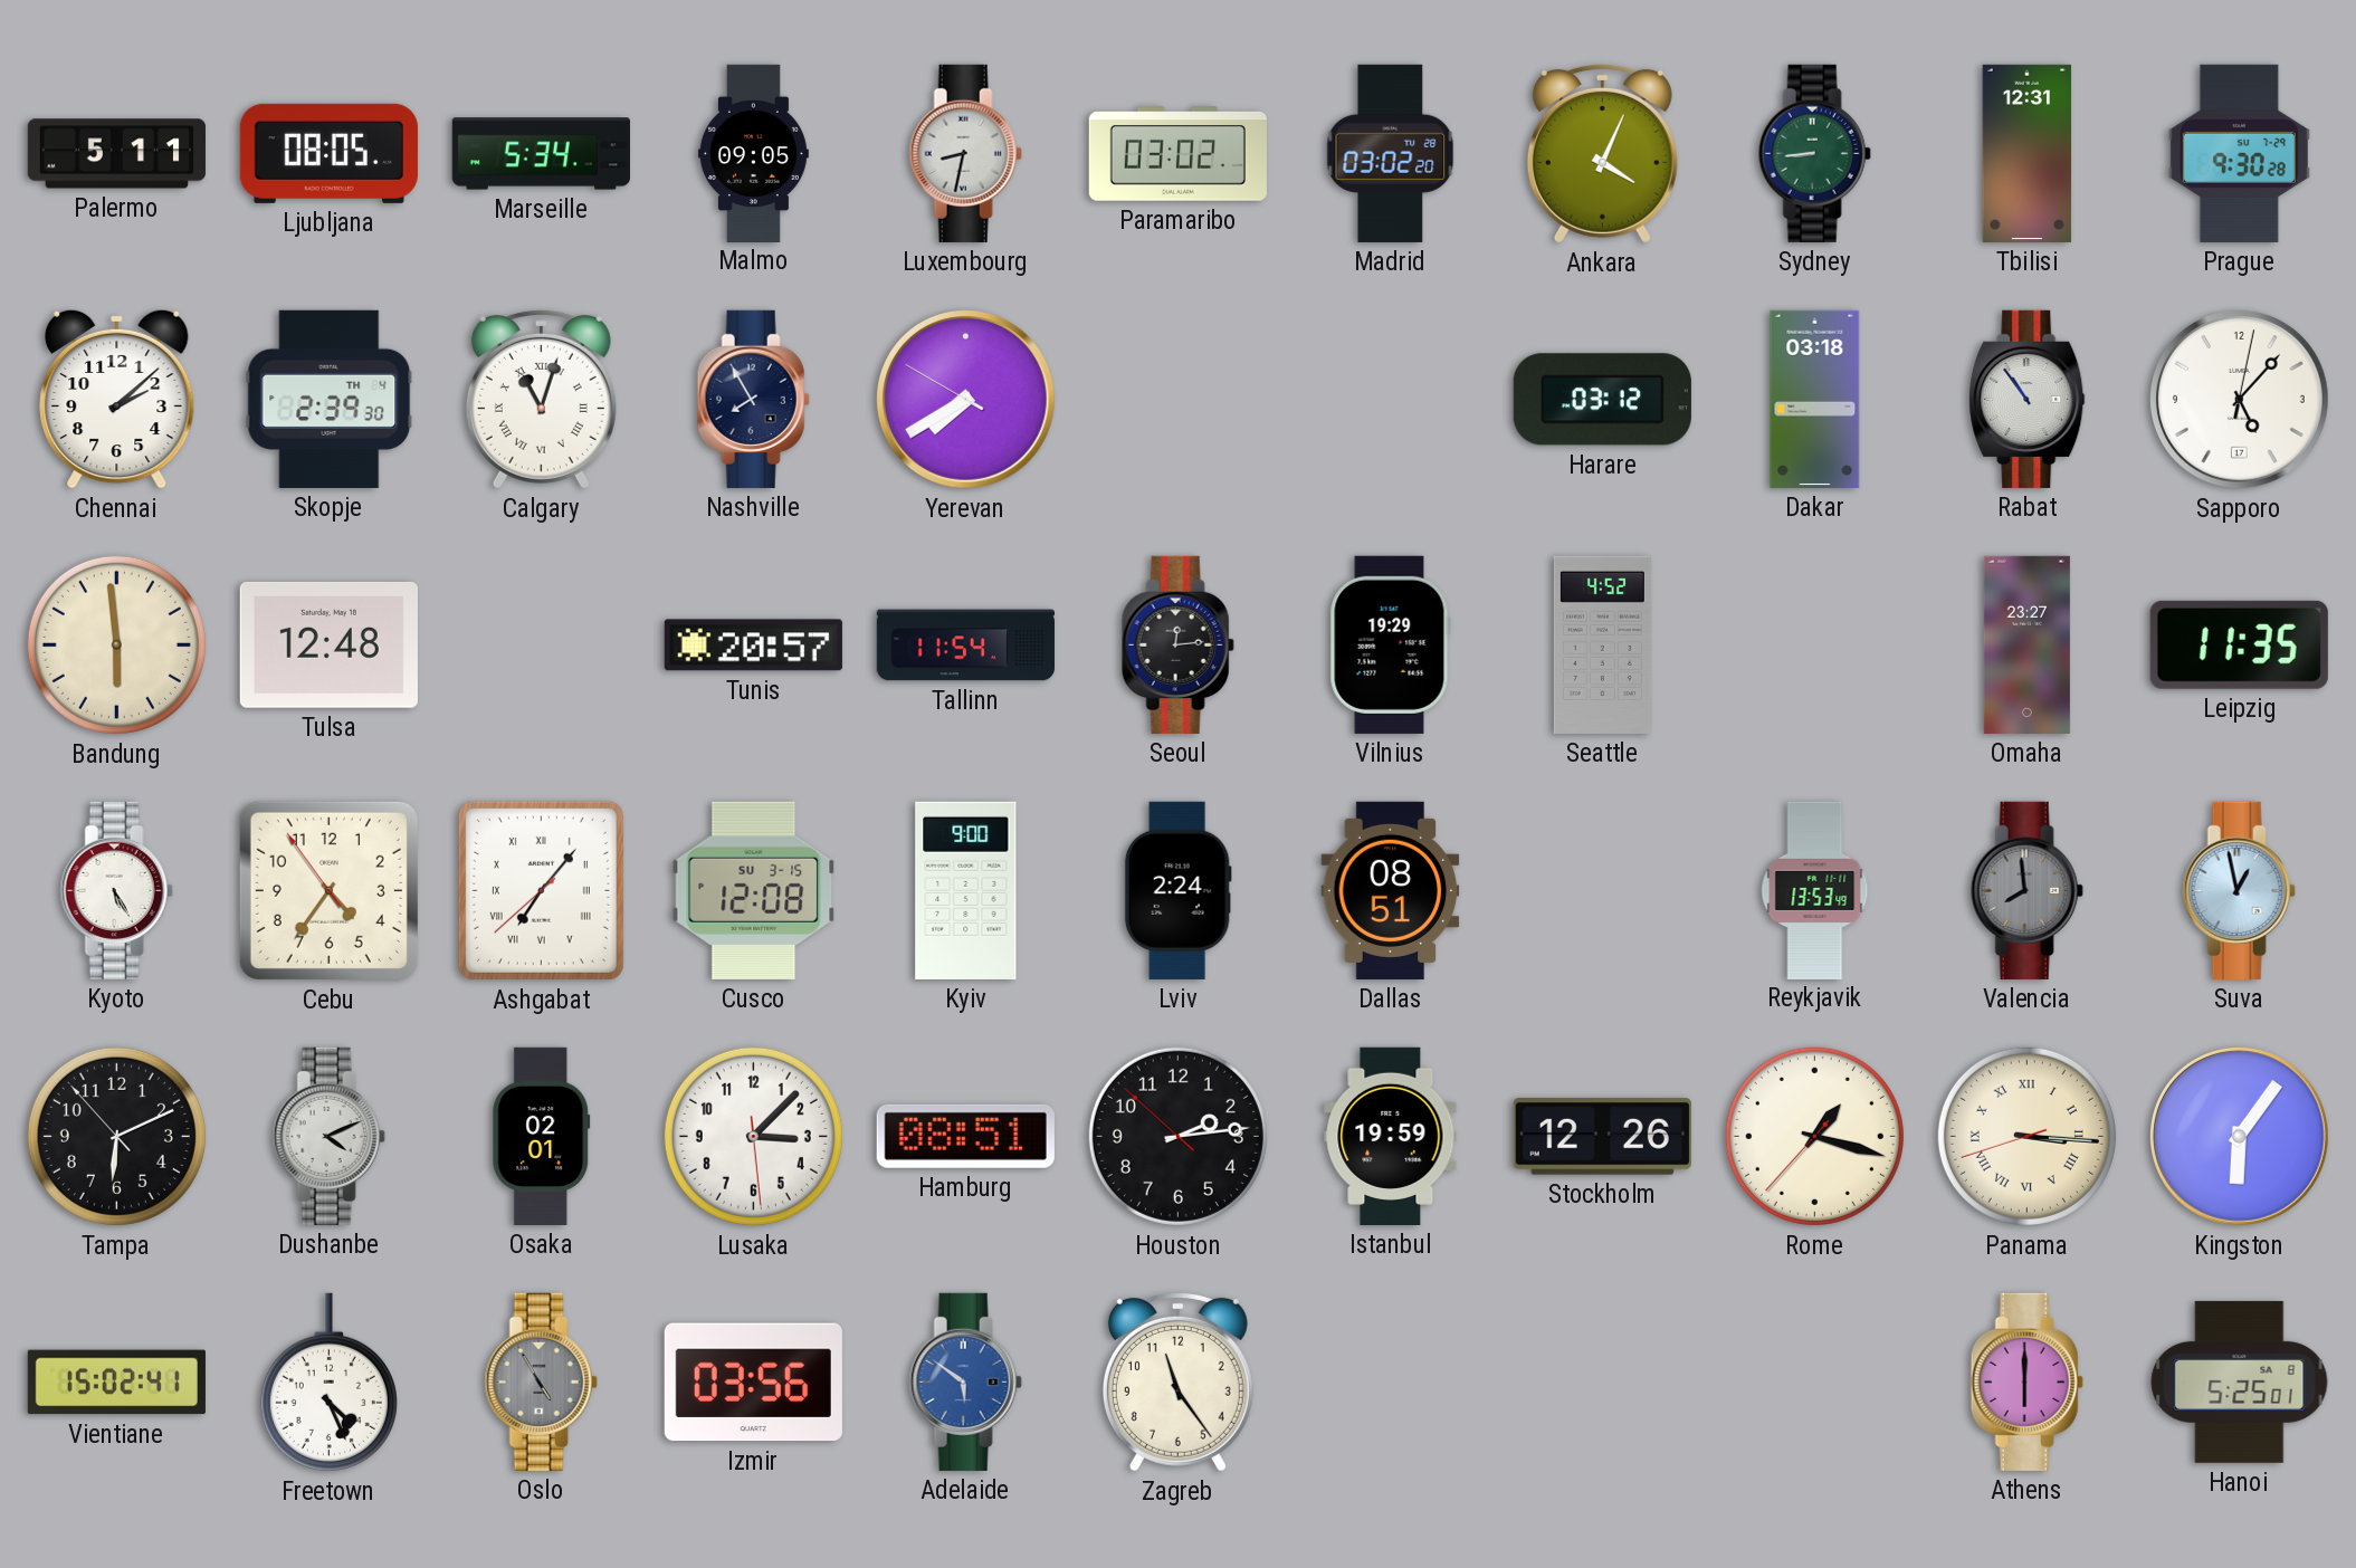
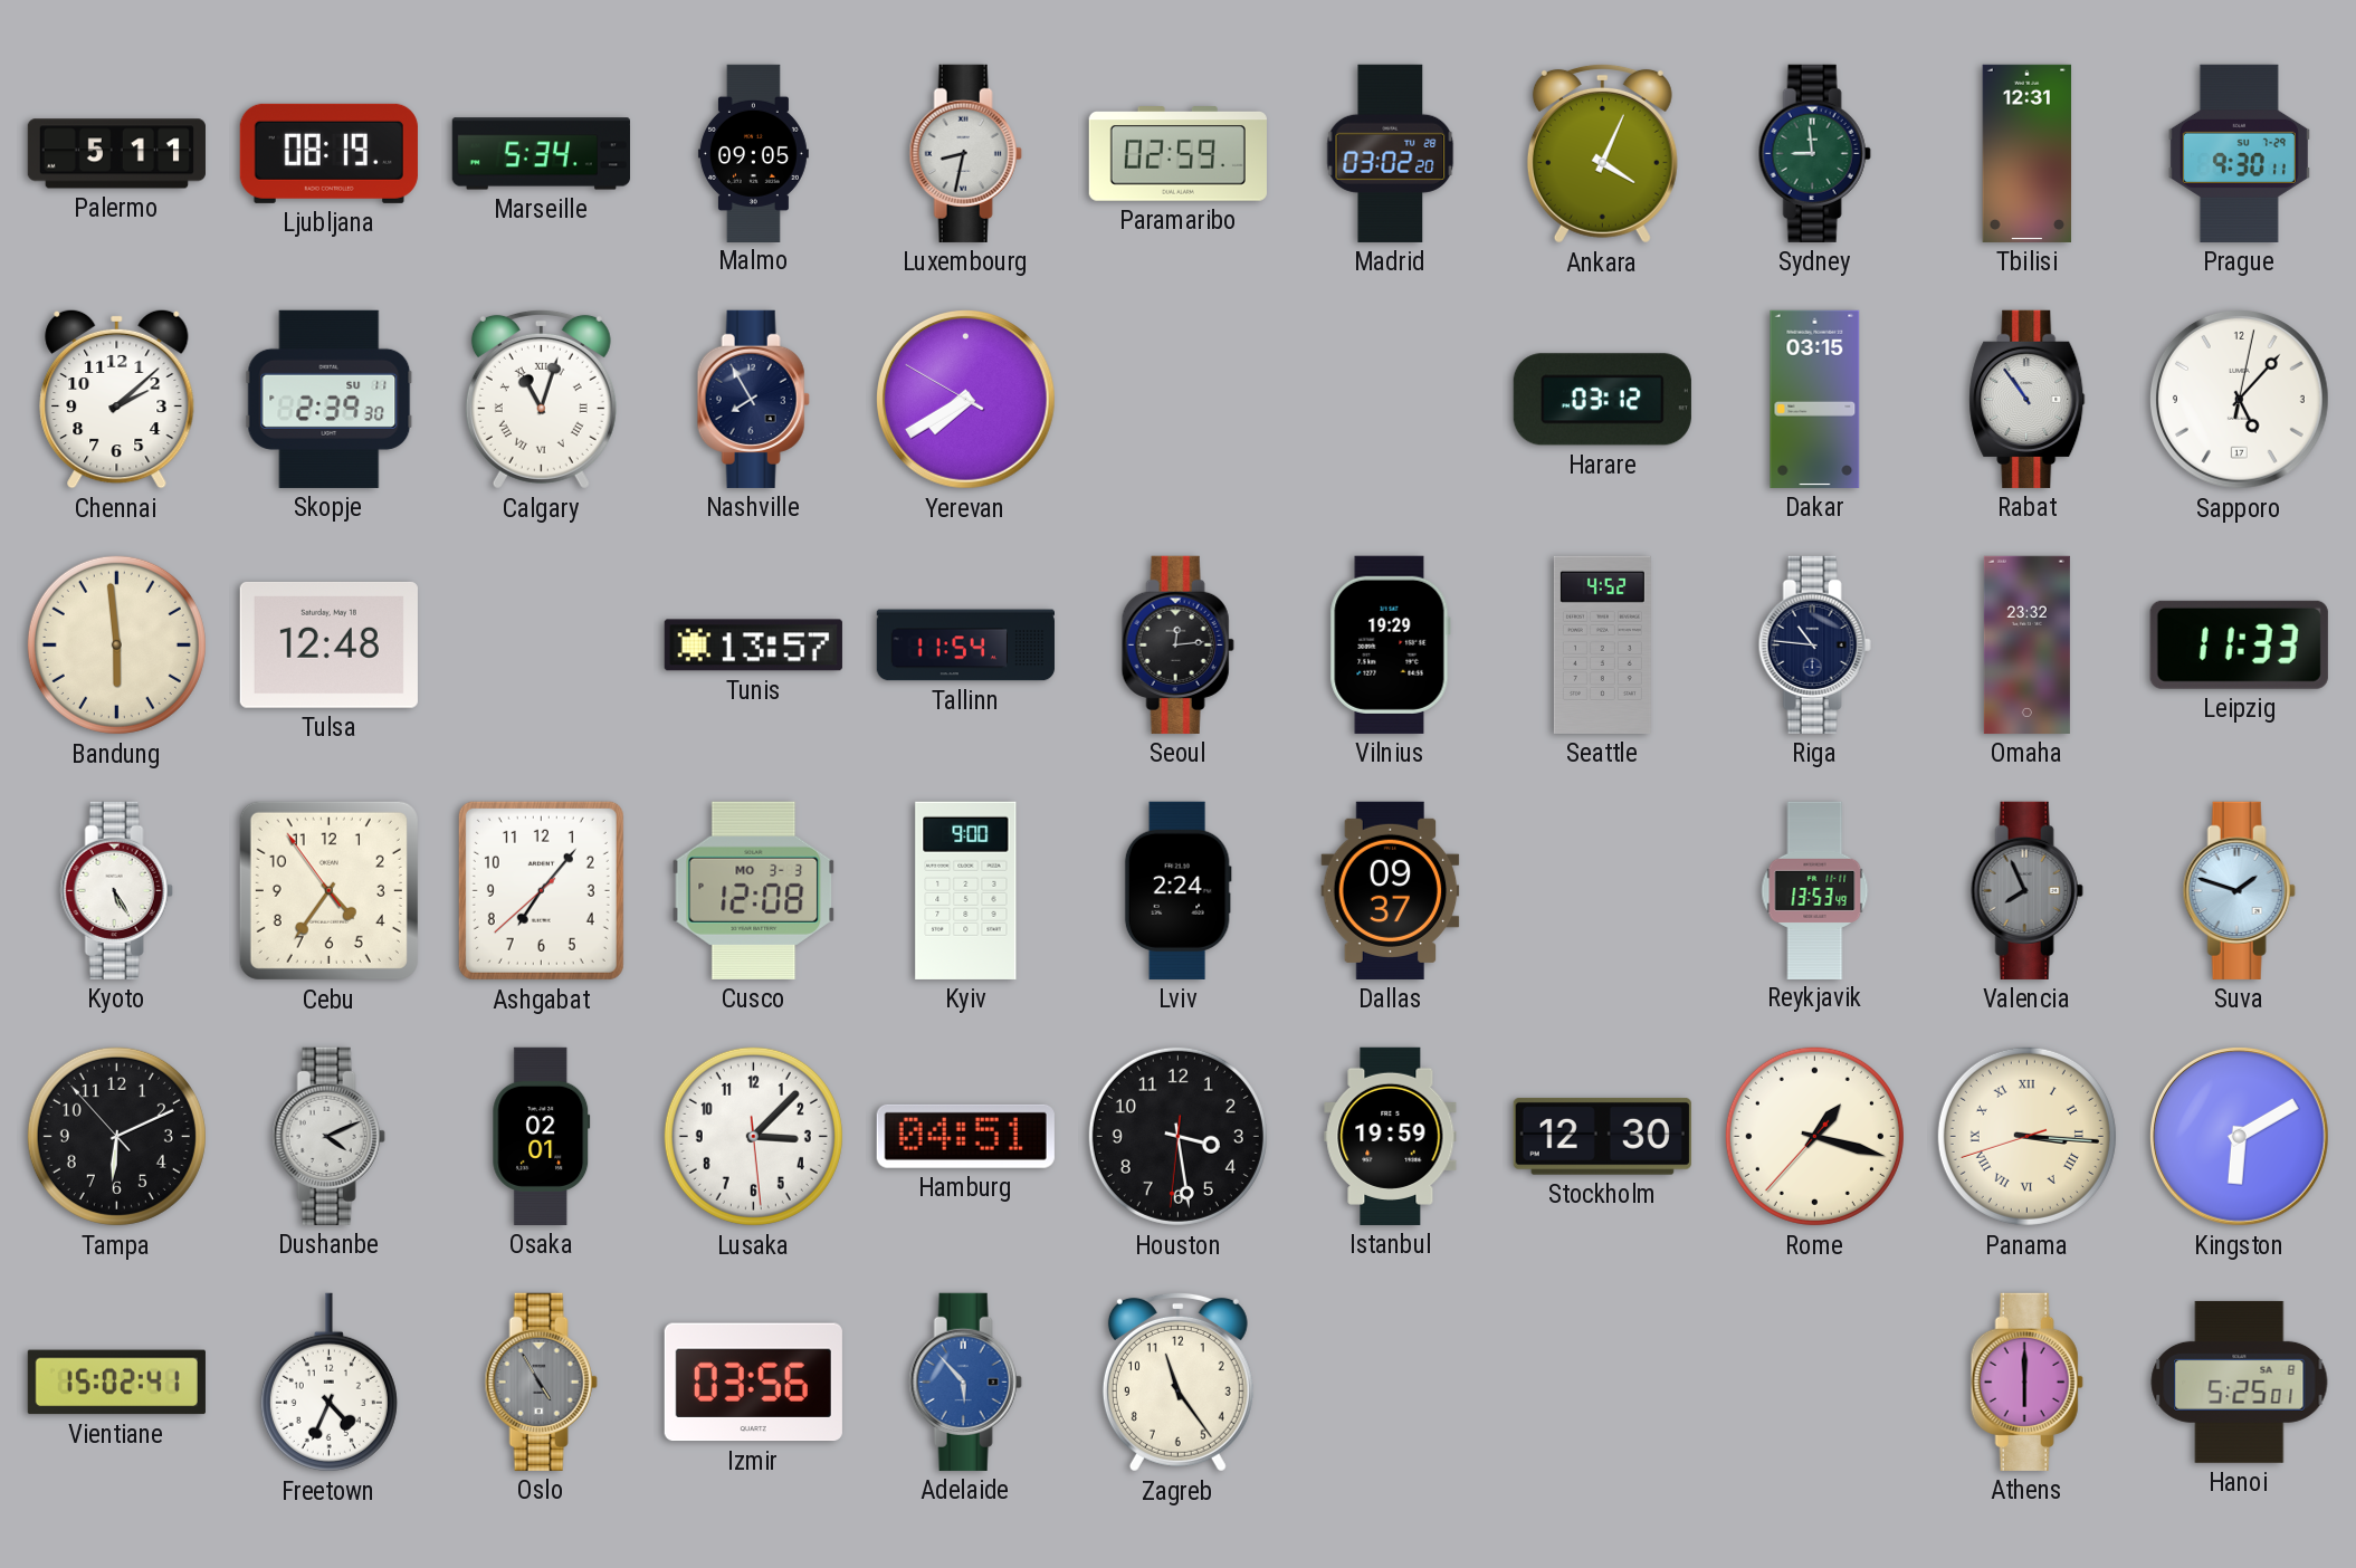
Ljubljana: 08:05 -> 08:19 (328, 153)
Paramaribo: 03:02 -> 02:59 (1177, 154)
Sydney: 8:44 -> 8:59 (1814, 153)
Prague: 9:30:28 -> 9:30:11 (2239, 153)
Skopje date: TH 4 -> SU 11 (330, 399)
Dakar: 03:18 -> 03:15 (1815, 399)
Tunis: 20:57 -> 13:57 (753, 646)
Riga: none -> 10:46 (1814, 644)
Omaha: 23:27 -> 23:32 (2026, 644)
Leipzig: 11:35 -> 11:33 (2239, 644)
Ashgabat numerals: Roman -> Arabic (541, 890)
Cusco date: SU 3-15 -> MO 3-3 (754, 890)
Dallas: 08:51 -> 09:37 (1391, 890)
Valencia: 7:59 -> 7:56 (2026, 890)
Suva: 12:58 -> 1:48 (2239, 890)
Hamburg: 08:51 -> 04:51 (965, 1136)
Houston: 2:13 -> 3:28 (1177, 1136)
Stockholm: 12:26 -> 12:30 (1602, 1136)
Kingston: 6:06 -> 6:10 (2239, 1136)
Freetown: 4:26 -> 4:34 (328, 1383)
Adelaide: 5:51 -> 5:53 (965, 1381)
